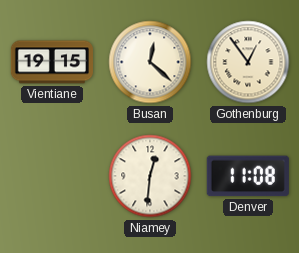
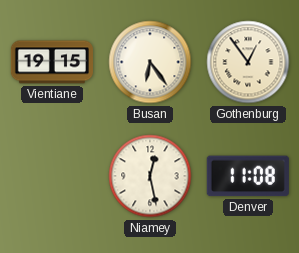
Busan: 12:22 -> 6:24 (150, 62)
Niamey: 12:31 -> 12:28 (150, 176)
